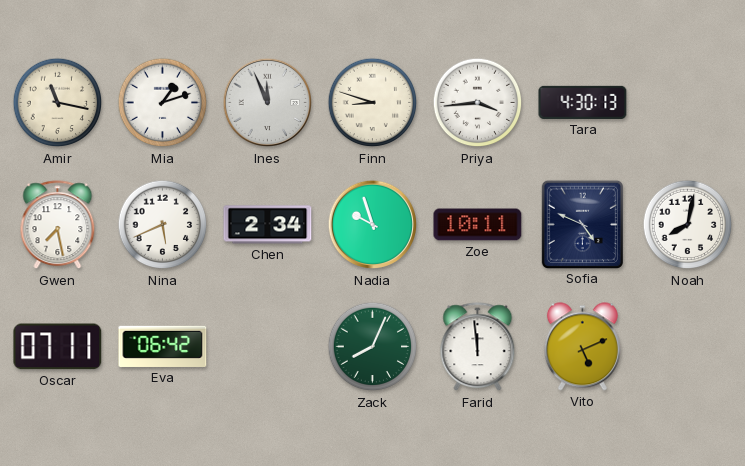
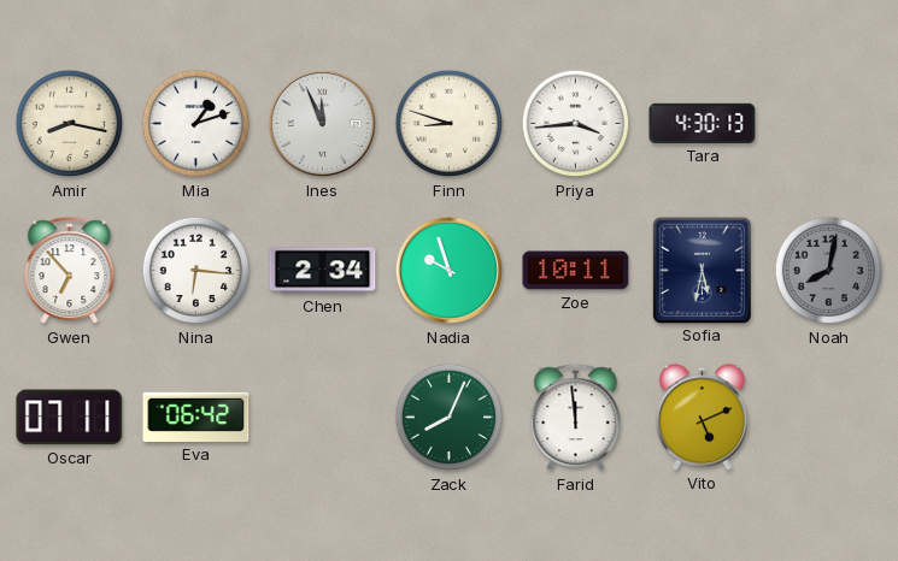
Amir: 11:17 -> 8:17 (70, 124)
Gwen: 7:28 -> 6:53 (70, 271)
Nina: 5:41 -> 6:16 (196, 271)
Sofia: 4:49 -> 5:32 (702, 270)
Noah dial: white -> grey (829, 271)
